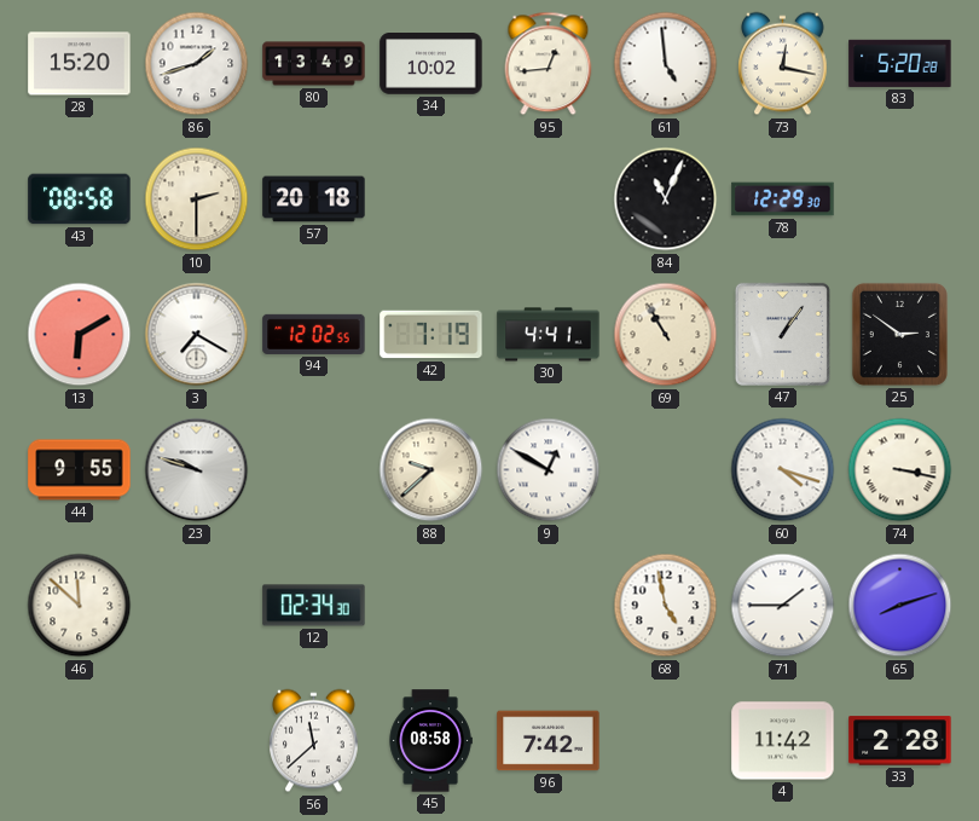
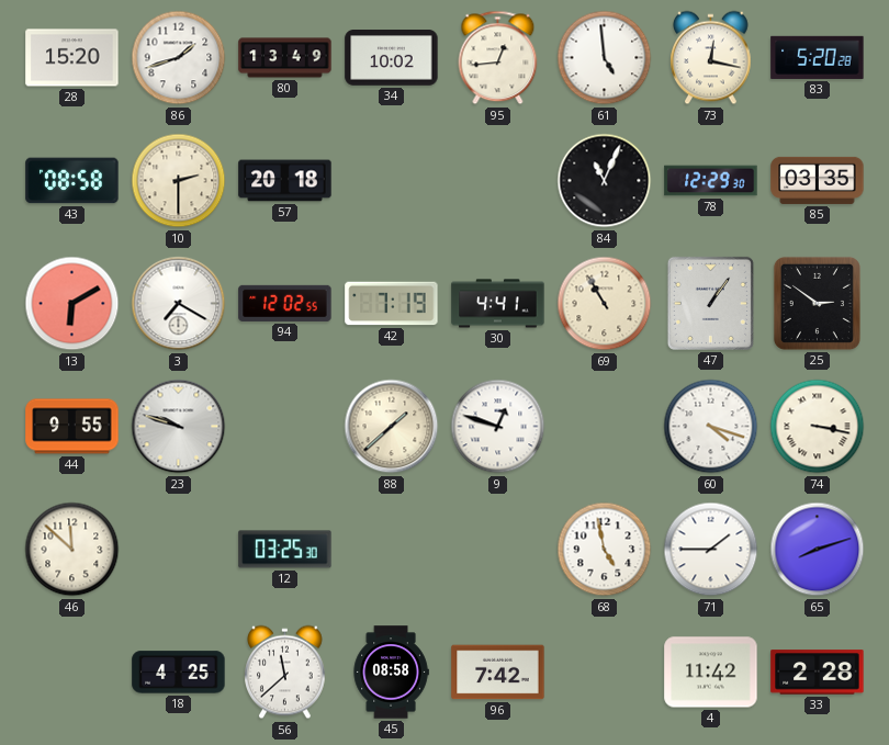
85: none -> 03:35 (818, 180)
88: 9:38 -> 1:38 (392, 427)
9: 12:50 -> 12:48 (498, 427)
12: 02:34 -> 03:25 (285, 550)
18: none -> 4:25 (179, 673)
